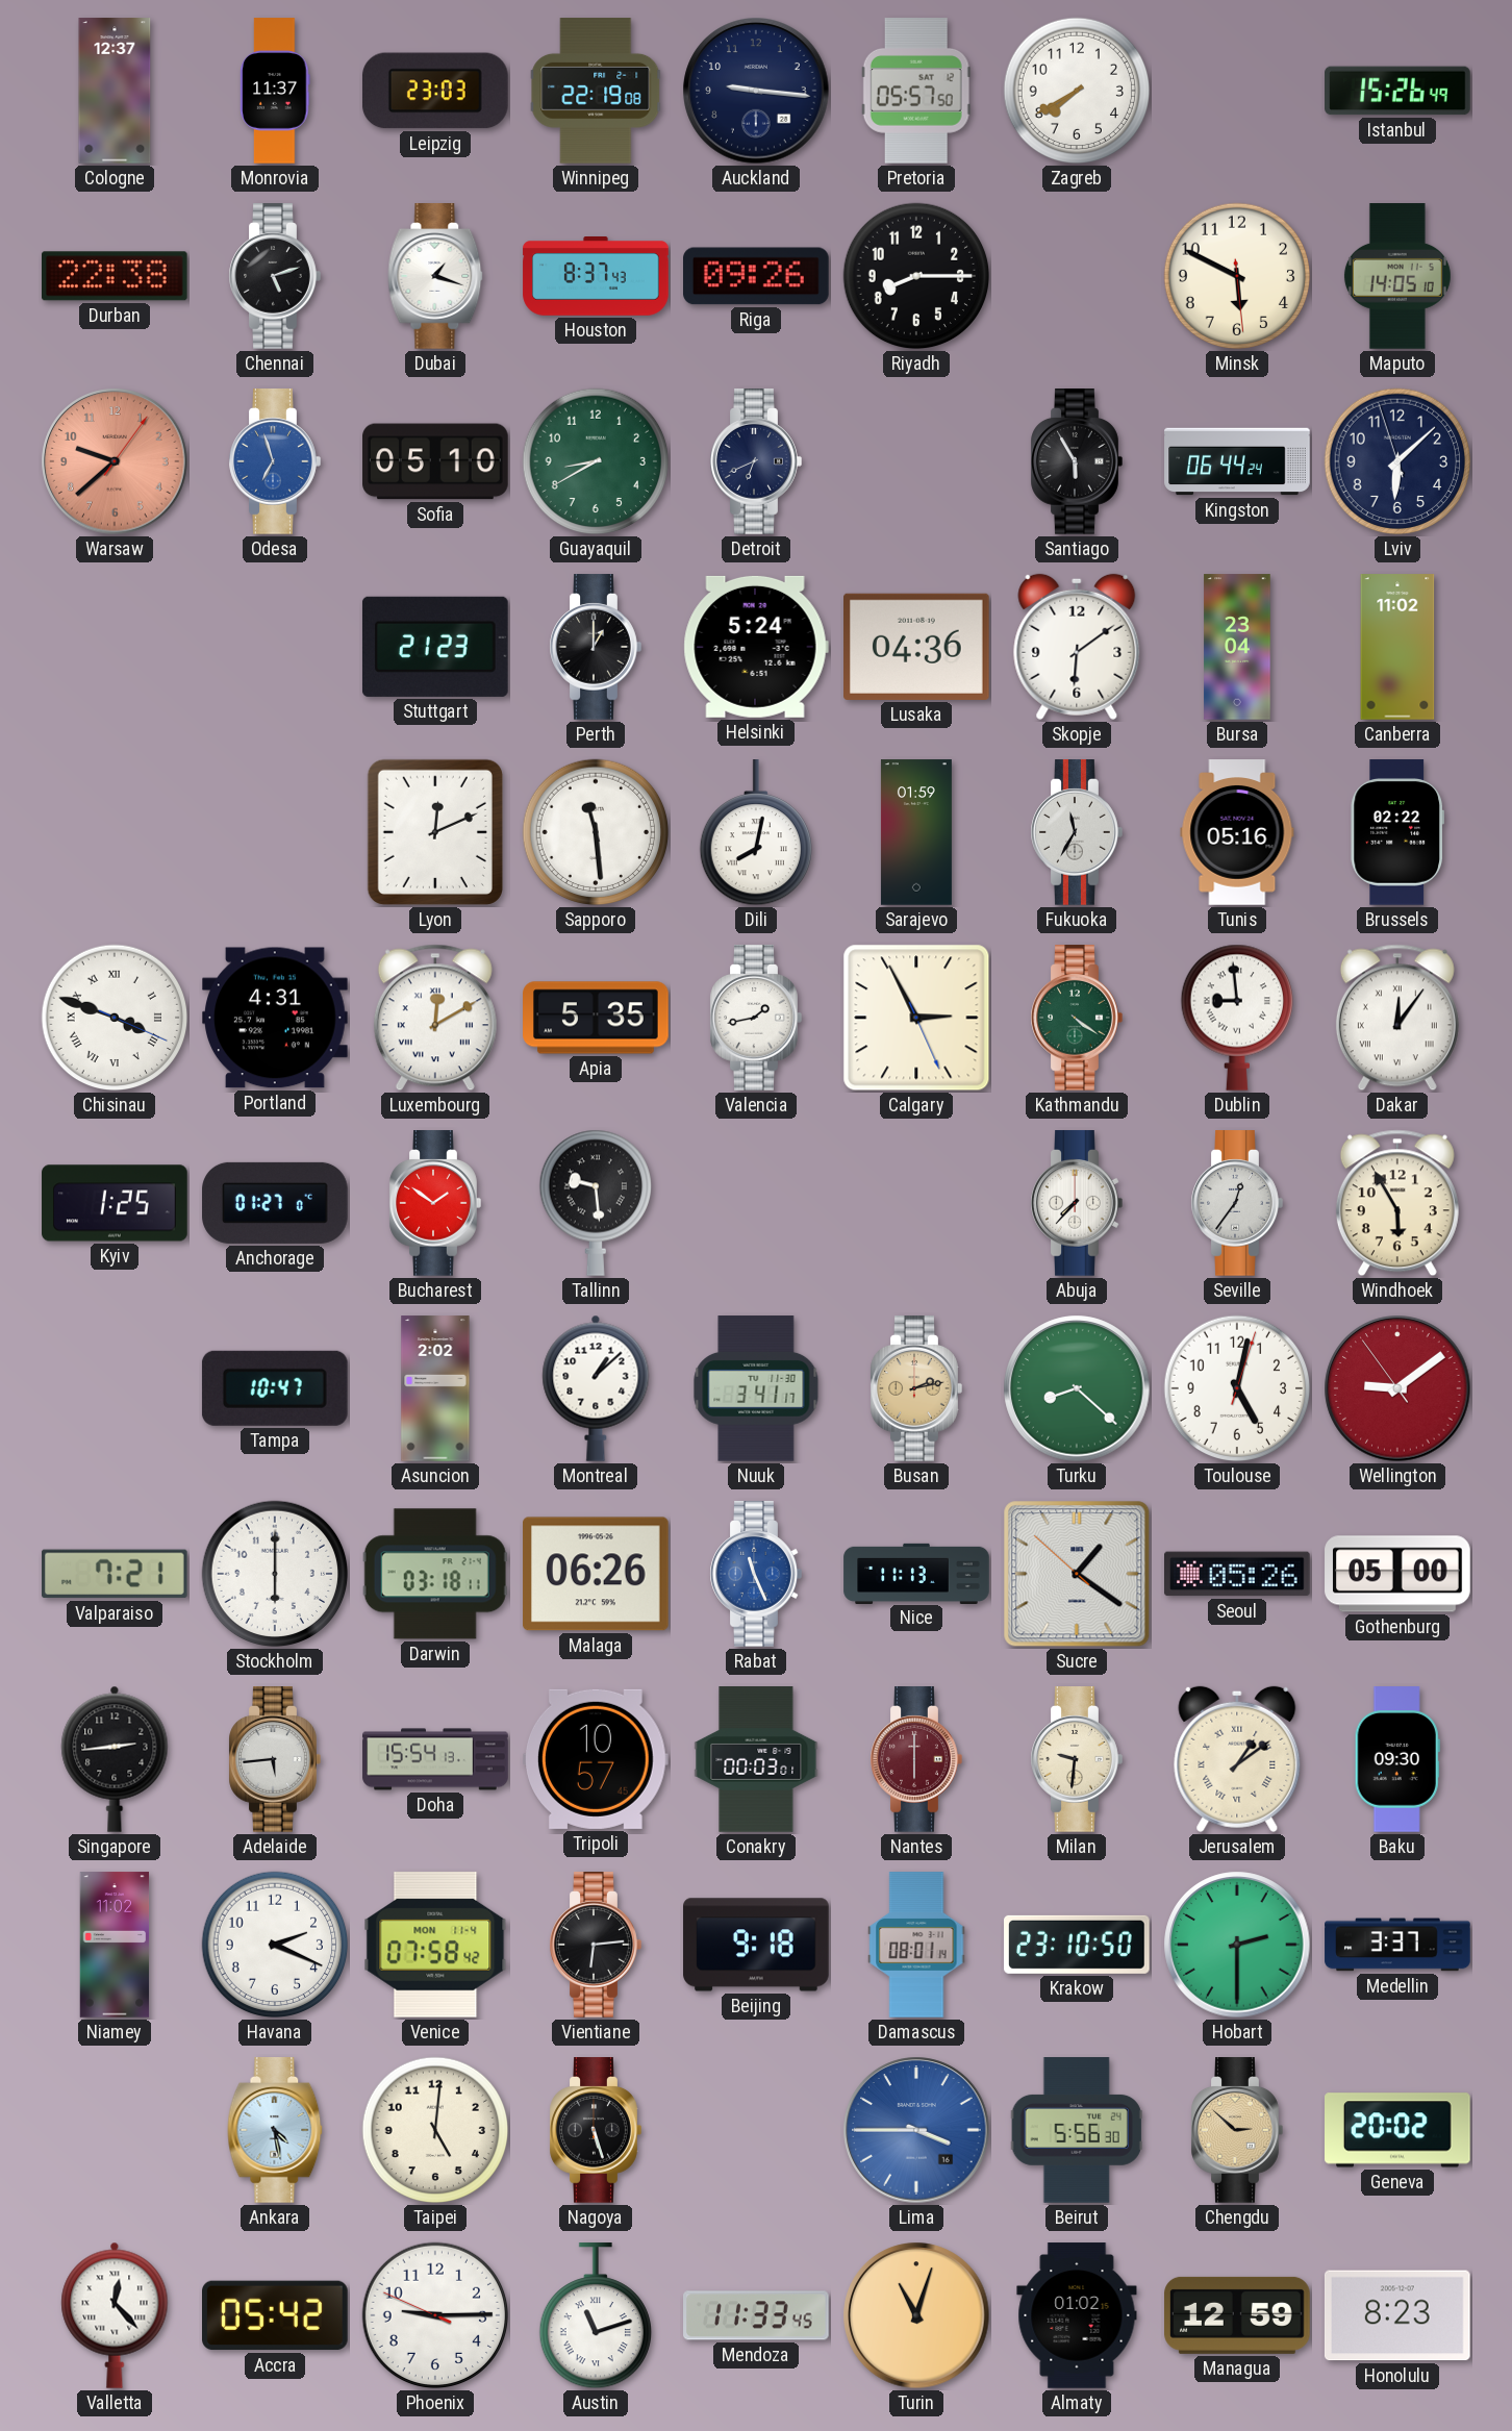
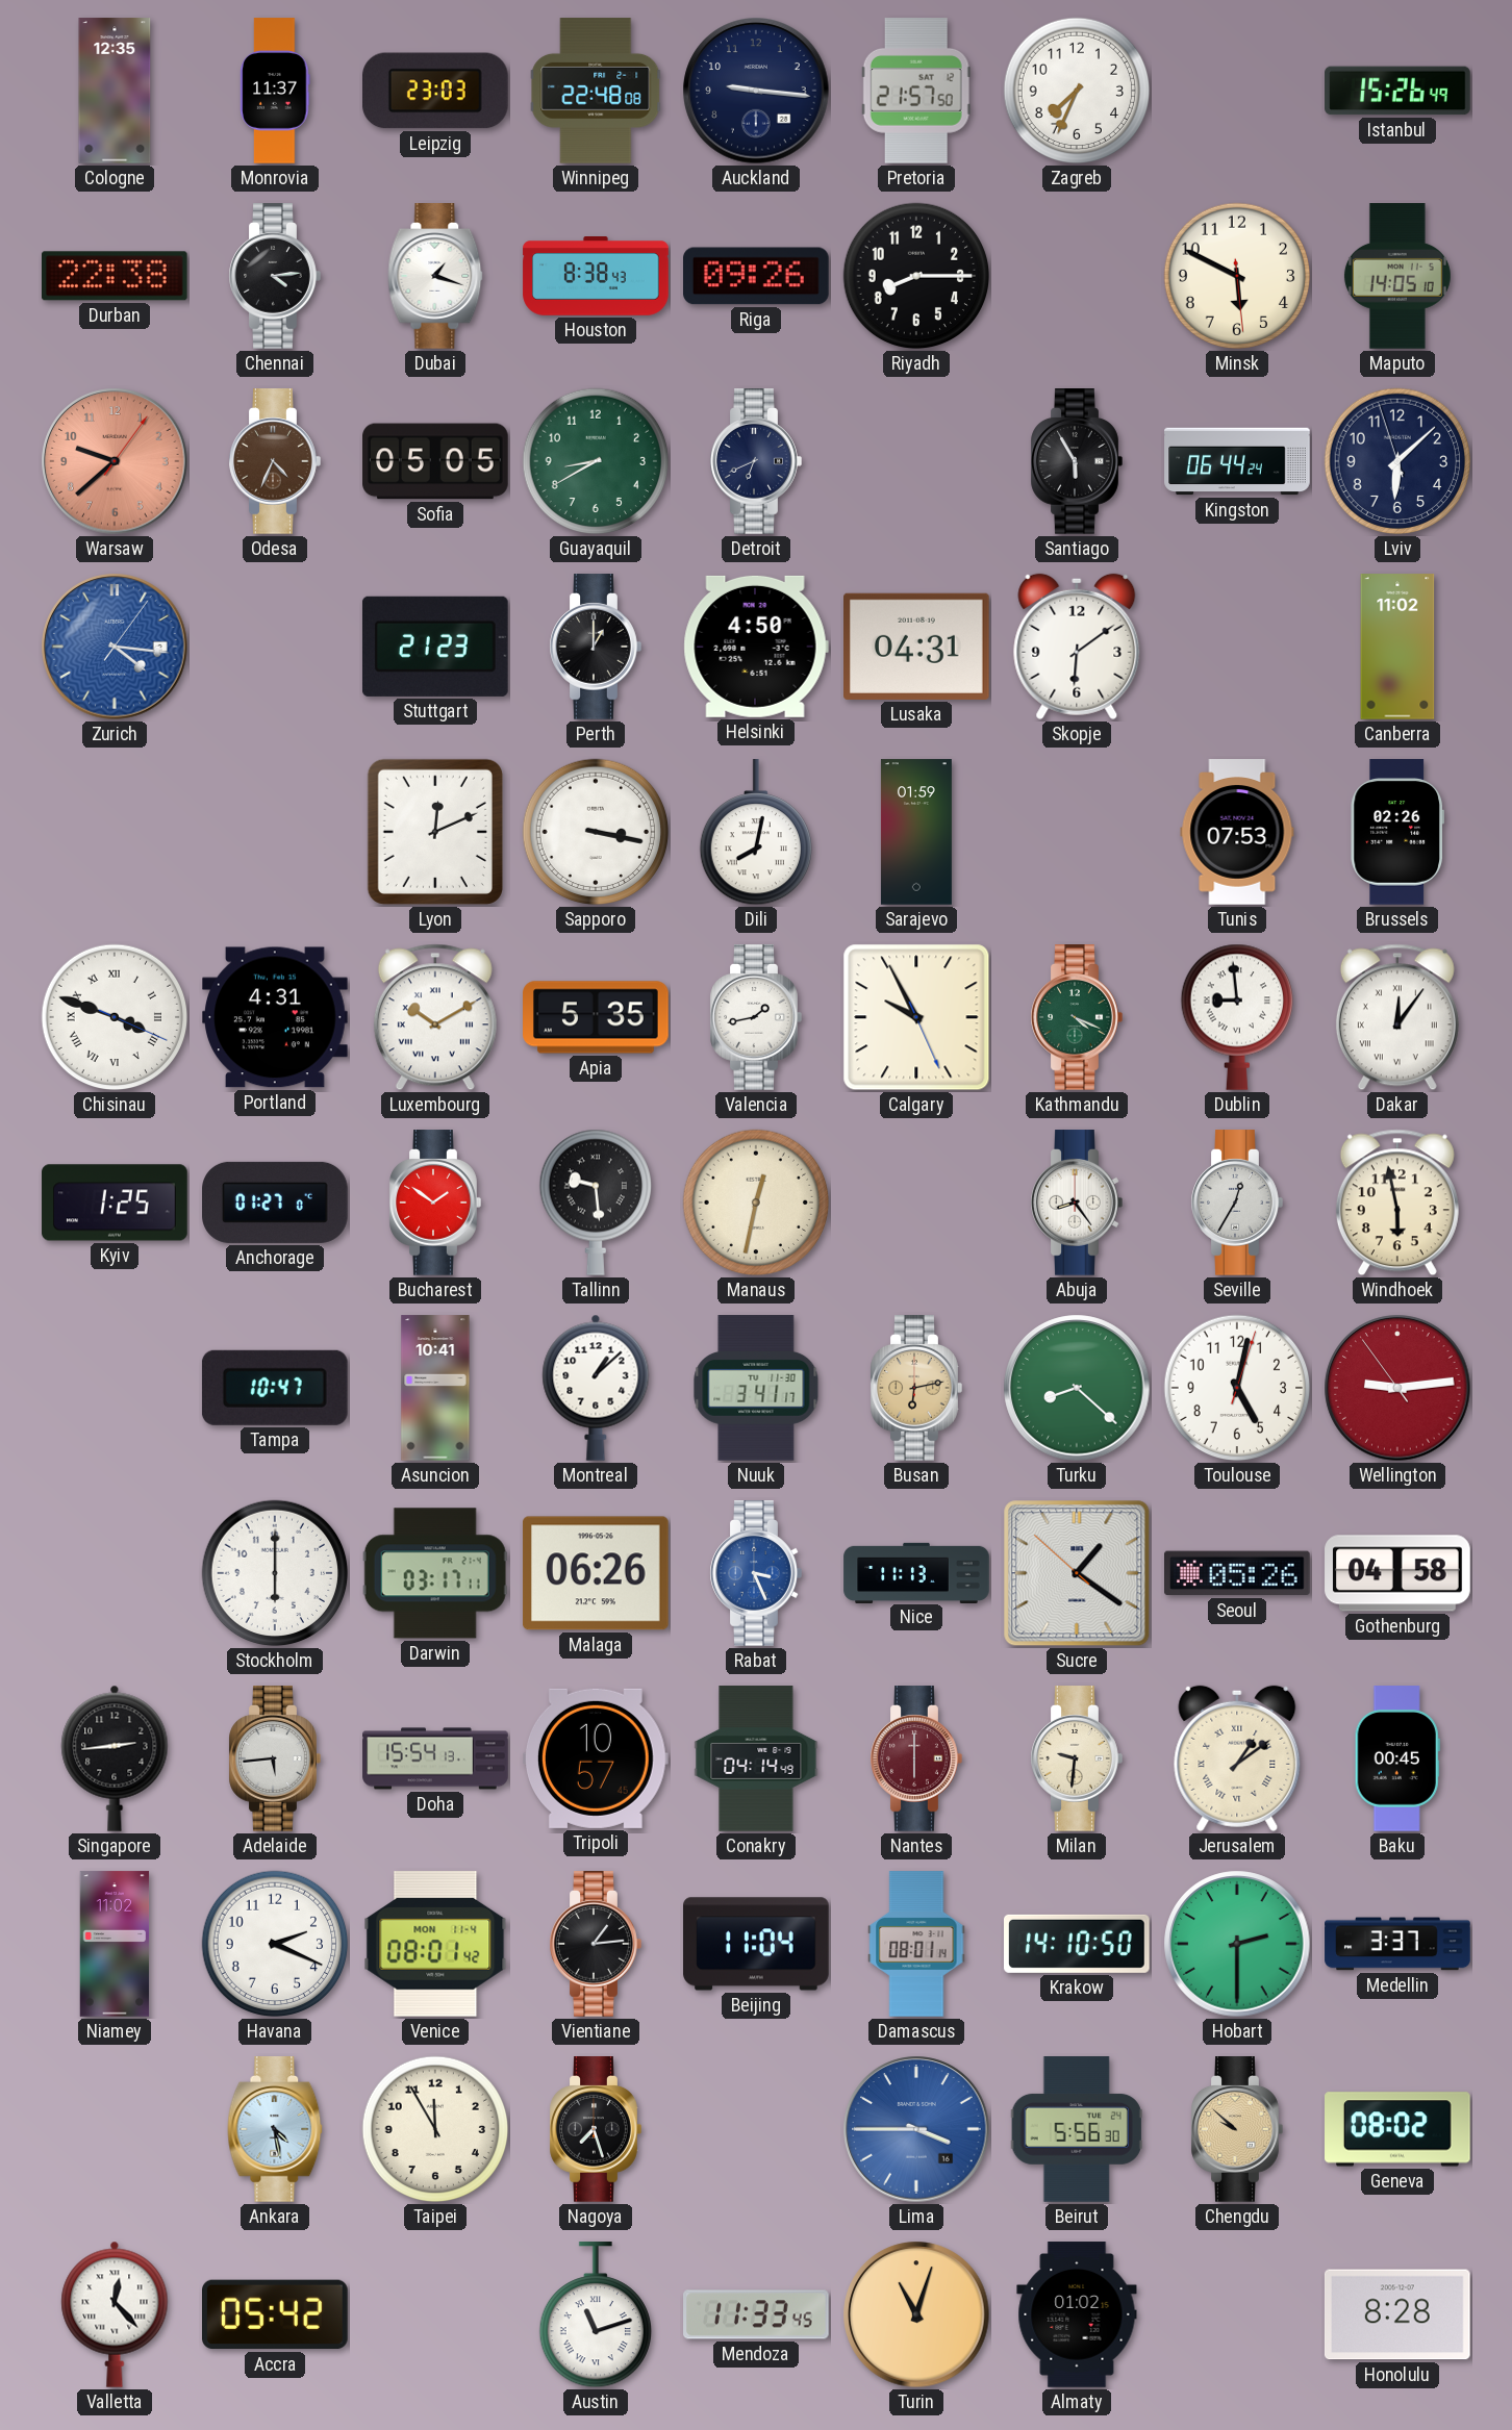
Cologne: 12:37 -> 12:35 (115, 91)
Winnipeg: 22:19 -> 22:48 (596, 91)
Pretoria: 05:57 -> 21:57 (916, 91)
Zagreb: 7:40 -> 7:34 (1077, 91)
Chennai: 5:12 -> 4:14 (275, 276)
Houston: 8:37 -> 8:38 (596, 277)
Odesa: 6:57 -> 4:34 (275, 461)
Odesa dial: blue -> brown (275, 461)
Sofia: 05:10 -> 05:05 (435, 461)
Zurich: none -> 4:16 (115, 647)
Helsinki: 5:24 -> 4:50 (756, 647)
Lusaka: 04:36 -> 04:31 (917, 647)
Bursa: 23:04 -> none (1237, 647)
Sapporo: 11:29 -> 3:17 (596, 832)
Fukuoka: 11:35 -> none (1077, 832)
Tunis: 05:16 -> 07:53 (1237, 832)
Brussels: 02:22 -> 02:26 (1396, 832)
Luxembourg: 12:10 -> 10:10 (435, 1017)
Calgary: 2:55 -> 9:55 (916, 1017)
Kathmandu: 4:21 -> 4:19 (1077, 1017)
Manaus: none -> 12:32 (756, 1203)
Abuja: 7:37 -> 8:24 (1077, 1203)
Seville: 12:36 -> 12:35 (1237, 1203)
Windhoek: 5:55 -> 5:58 (1397, 1203)
Asuncion: 2:02 -> 10:41 (435, 1388)
Busan: 2:13 -> 6:13 (916, 1388)
Wellington: 9:08 -> 9:13 (1397, 1388)
Valparaiso: 7:21 -> none (115, 1574)
Darwin: 03:18 -> 03:17 (435, 1573)
Rabat: 11:26 -> 3:26 (756, 1573)
Gothenburg: 05:00 -> 04:58 (1397, 1573)
Conakry: 00:03 -> 04:14 (756, 1758)
Baku: 09:30 -> 00:45 (1397, 1758)
Venice: 07:58 -> 08:01 (435, 1945)
Vientiane: 6:14 -> 1:14 (596, 1944)
Beijing: 9:18 -> 11:04 (756, 1944)
Krakow: 23:10 -> 14:10 (1077, 1944)
Taipei: 5:01 -> 11:55 (435, 2129)
Nagoya: 5:27 -> 7:27 (596, 2129)
Chengdu: 2:52 -> 9:52 (1237, 2129)
Geneva: 20:02 -> 08:02 (1398, 2129)
Phoenix: 9:14 -> none (435, 2315)
Managua: 12:59 -> none (1237, 2315)
Honolulu: 8:23 -> 8:28 (1397, 2314)
